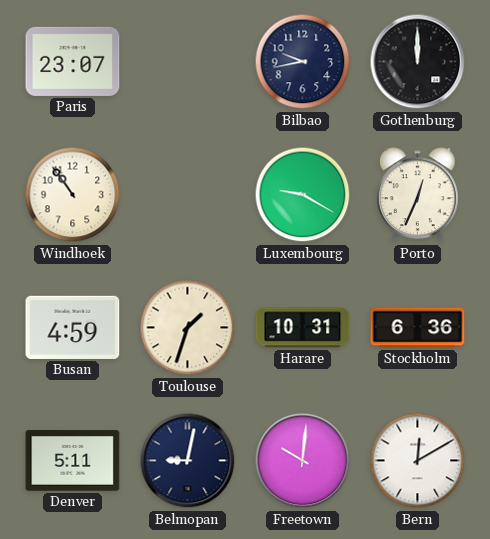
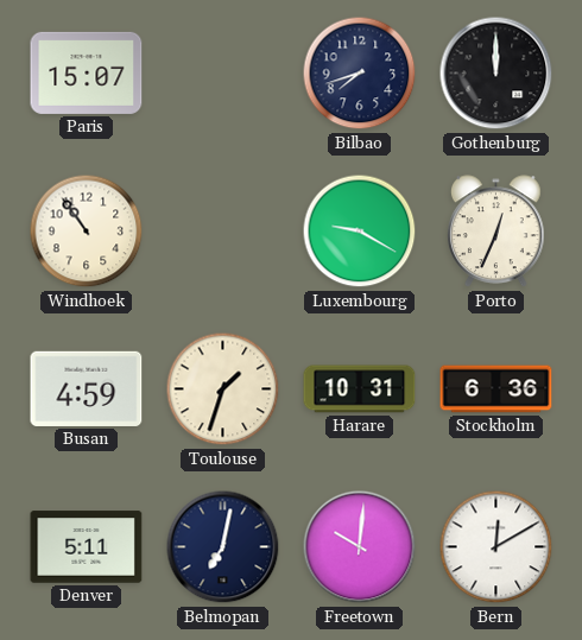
Paris: 23:07 -> 15:07 (87, 72)
Bilbao: 9:43 -> 7:42 (360, 74)
Belmopan: 9:02 -> 7:02 (223, 547)
